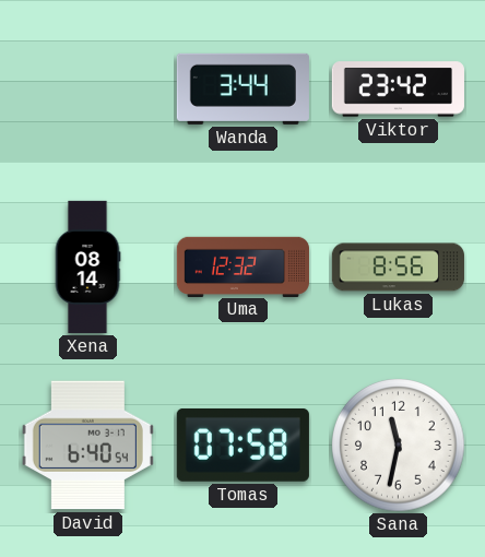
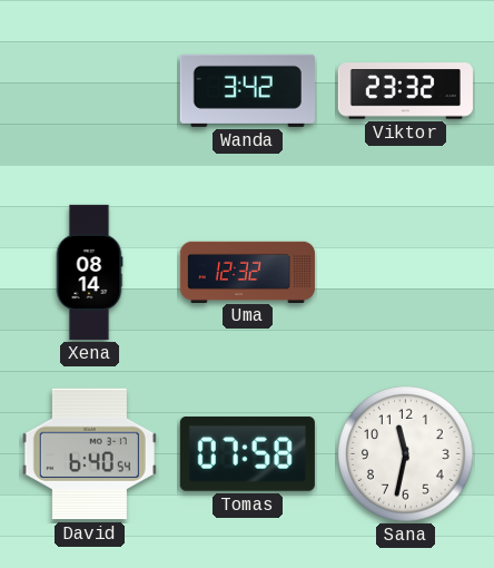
Wanda: 3:44 -> 3:42 (247, 90)
Viktor: 23:42 -> 23:32 (405, 91)
Lukas: 8:56 -> none (398, 268)
